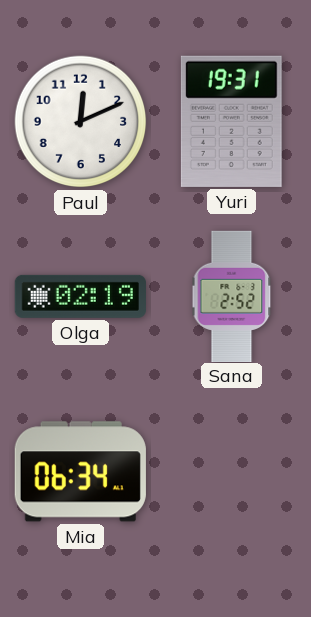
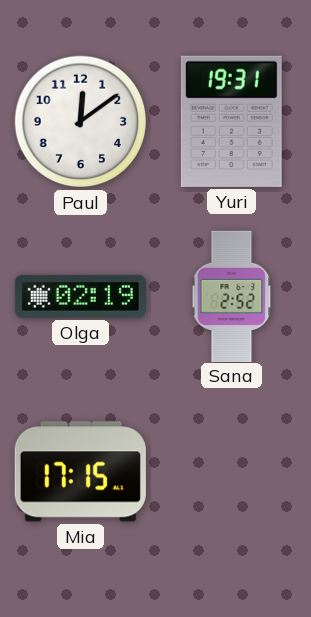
Paul: 12:11 -> 12:09 (81, 122)
Mia: 06:34 -> 17:15 (80, 472)
